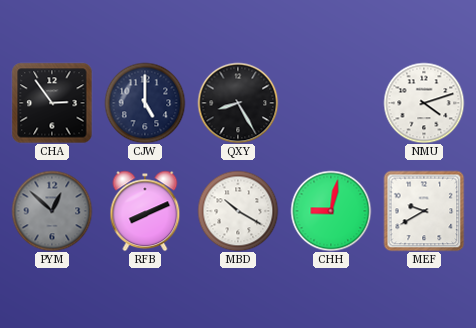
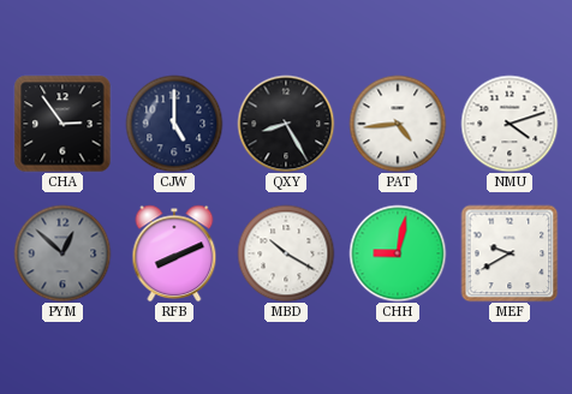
PAT: none -> 4:44 (398, 124)
